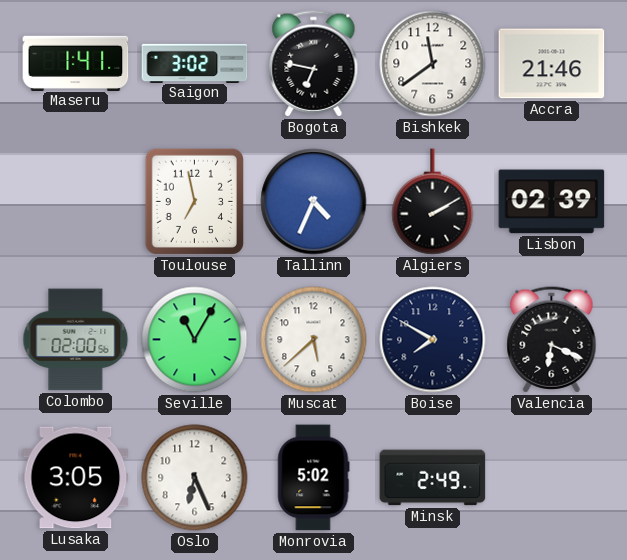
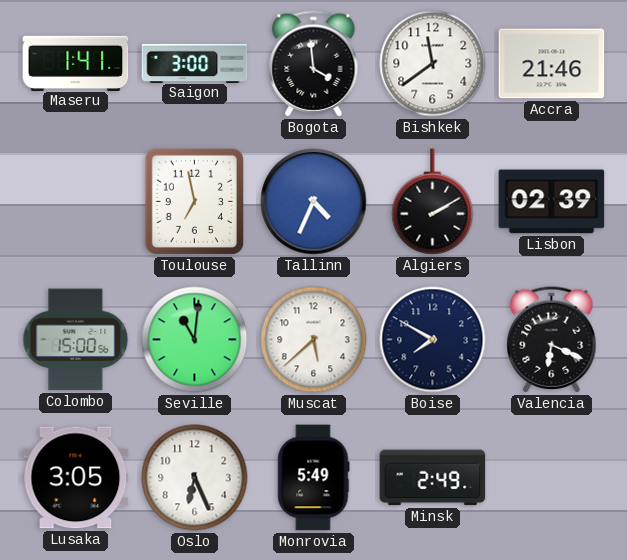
Saigon: 3:02 -> 3:00 (195, 63)
Bogota: 6:47 -> 3:59 (314, 64)
Colombo: 02:00 -> 15:00 (76, 340)
Seville: 11:05 -> 11:01 (195, 340)
Monrovia: 5:02 -> 5:49 (314, 478)
